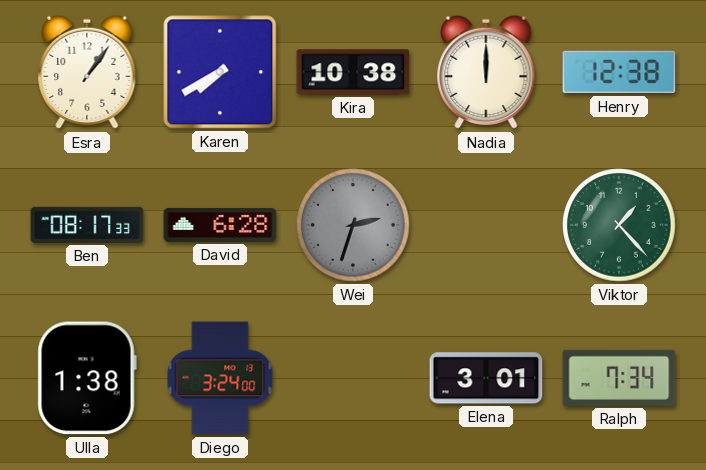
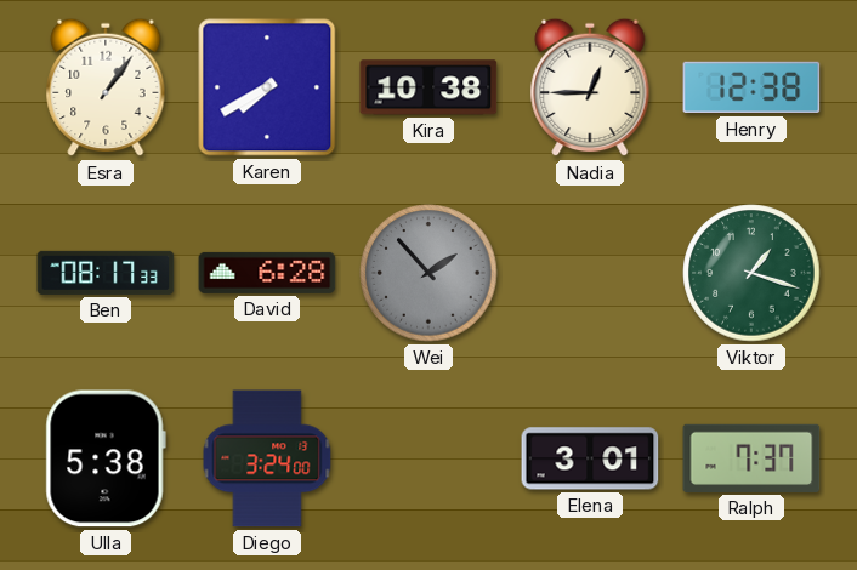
Nadia: 12:00 -> 12:45 (590, 87)
Wei: 2:33 -> 1:53 (428, 273)
Viktor: 1:23 -> 1:18 (751, 273)
Ulla: 1:38 -> 5:38 (106, 458)
Ralph: 7:34 -> 7:37 (751, 458)
